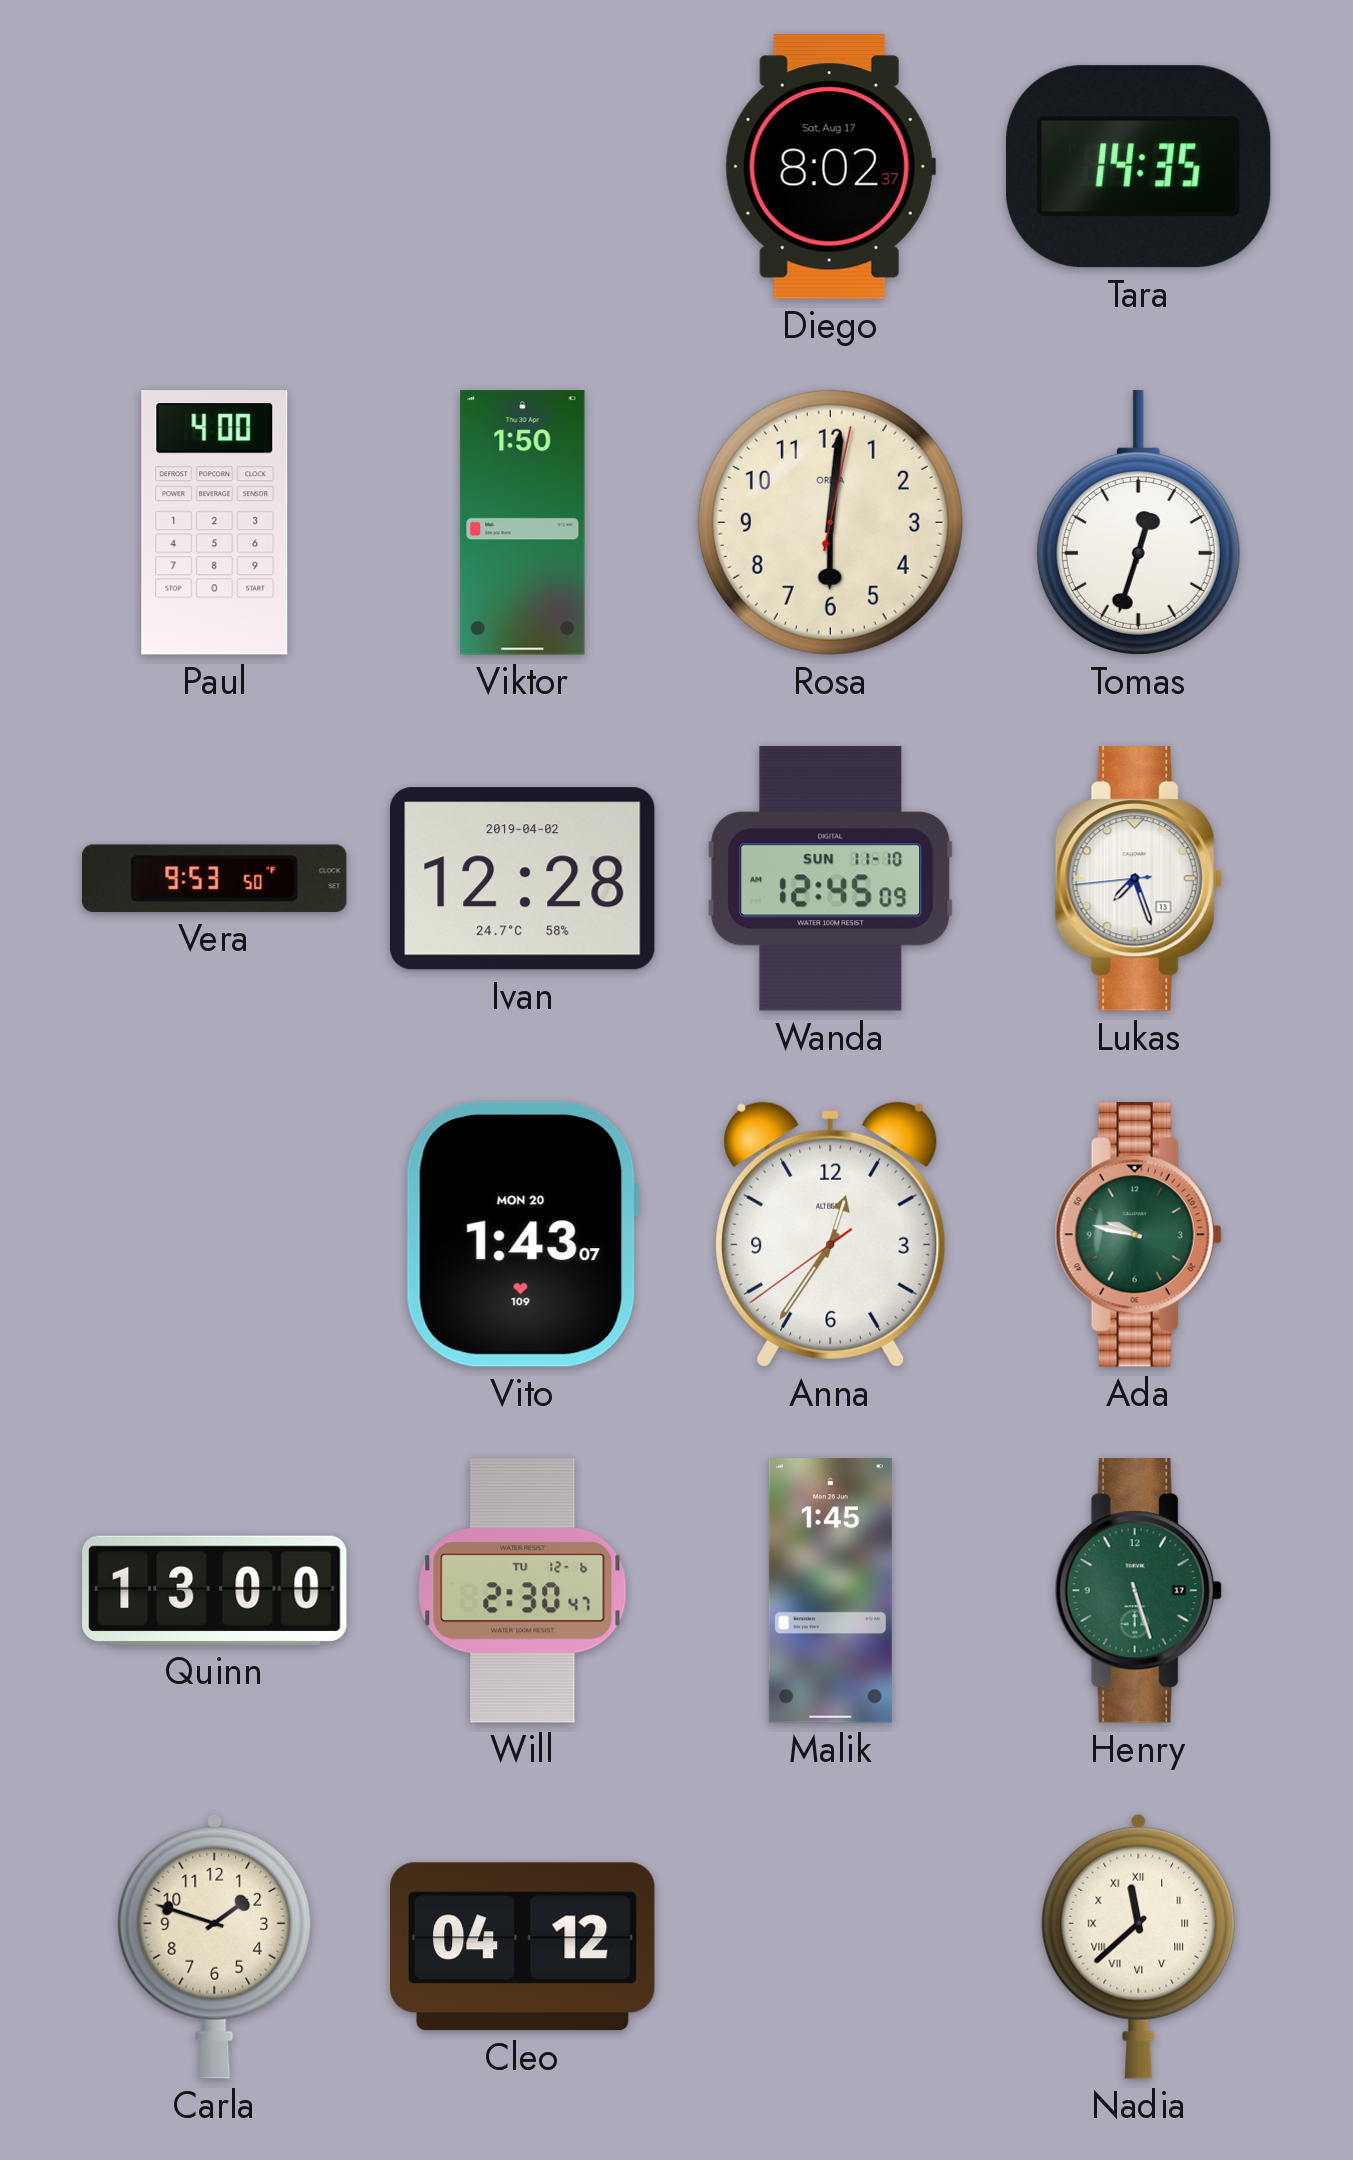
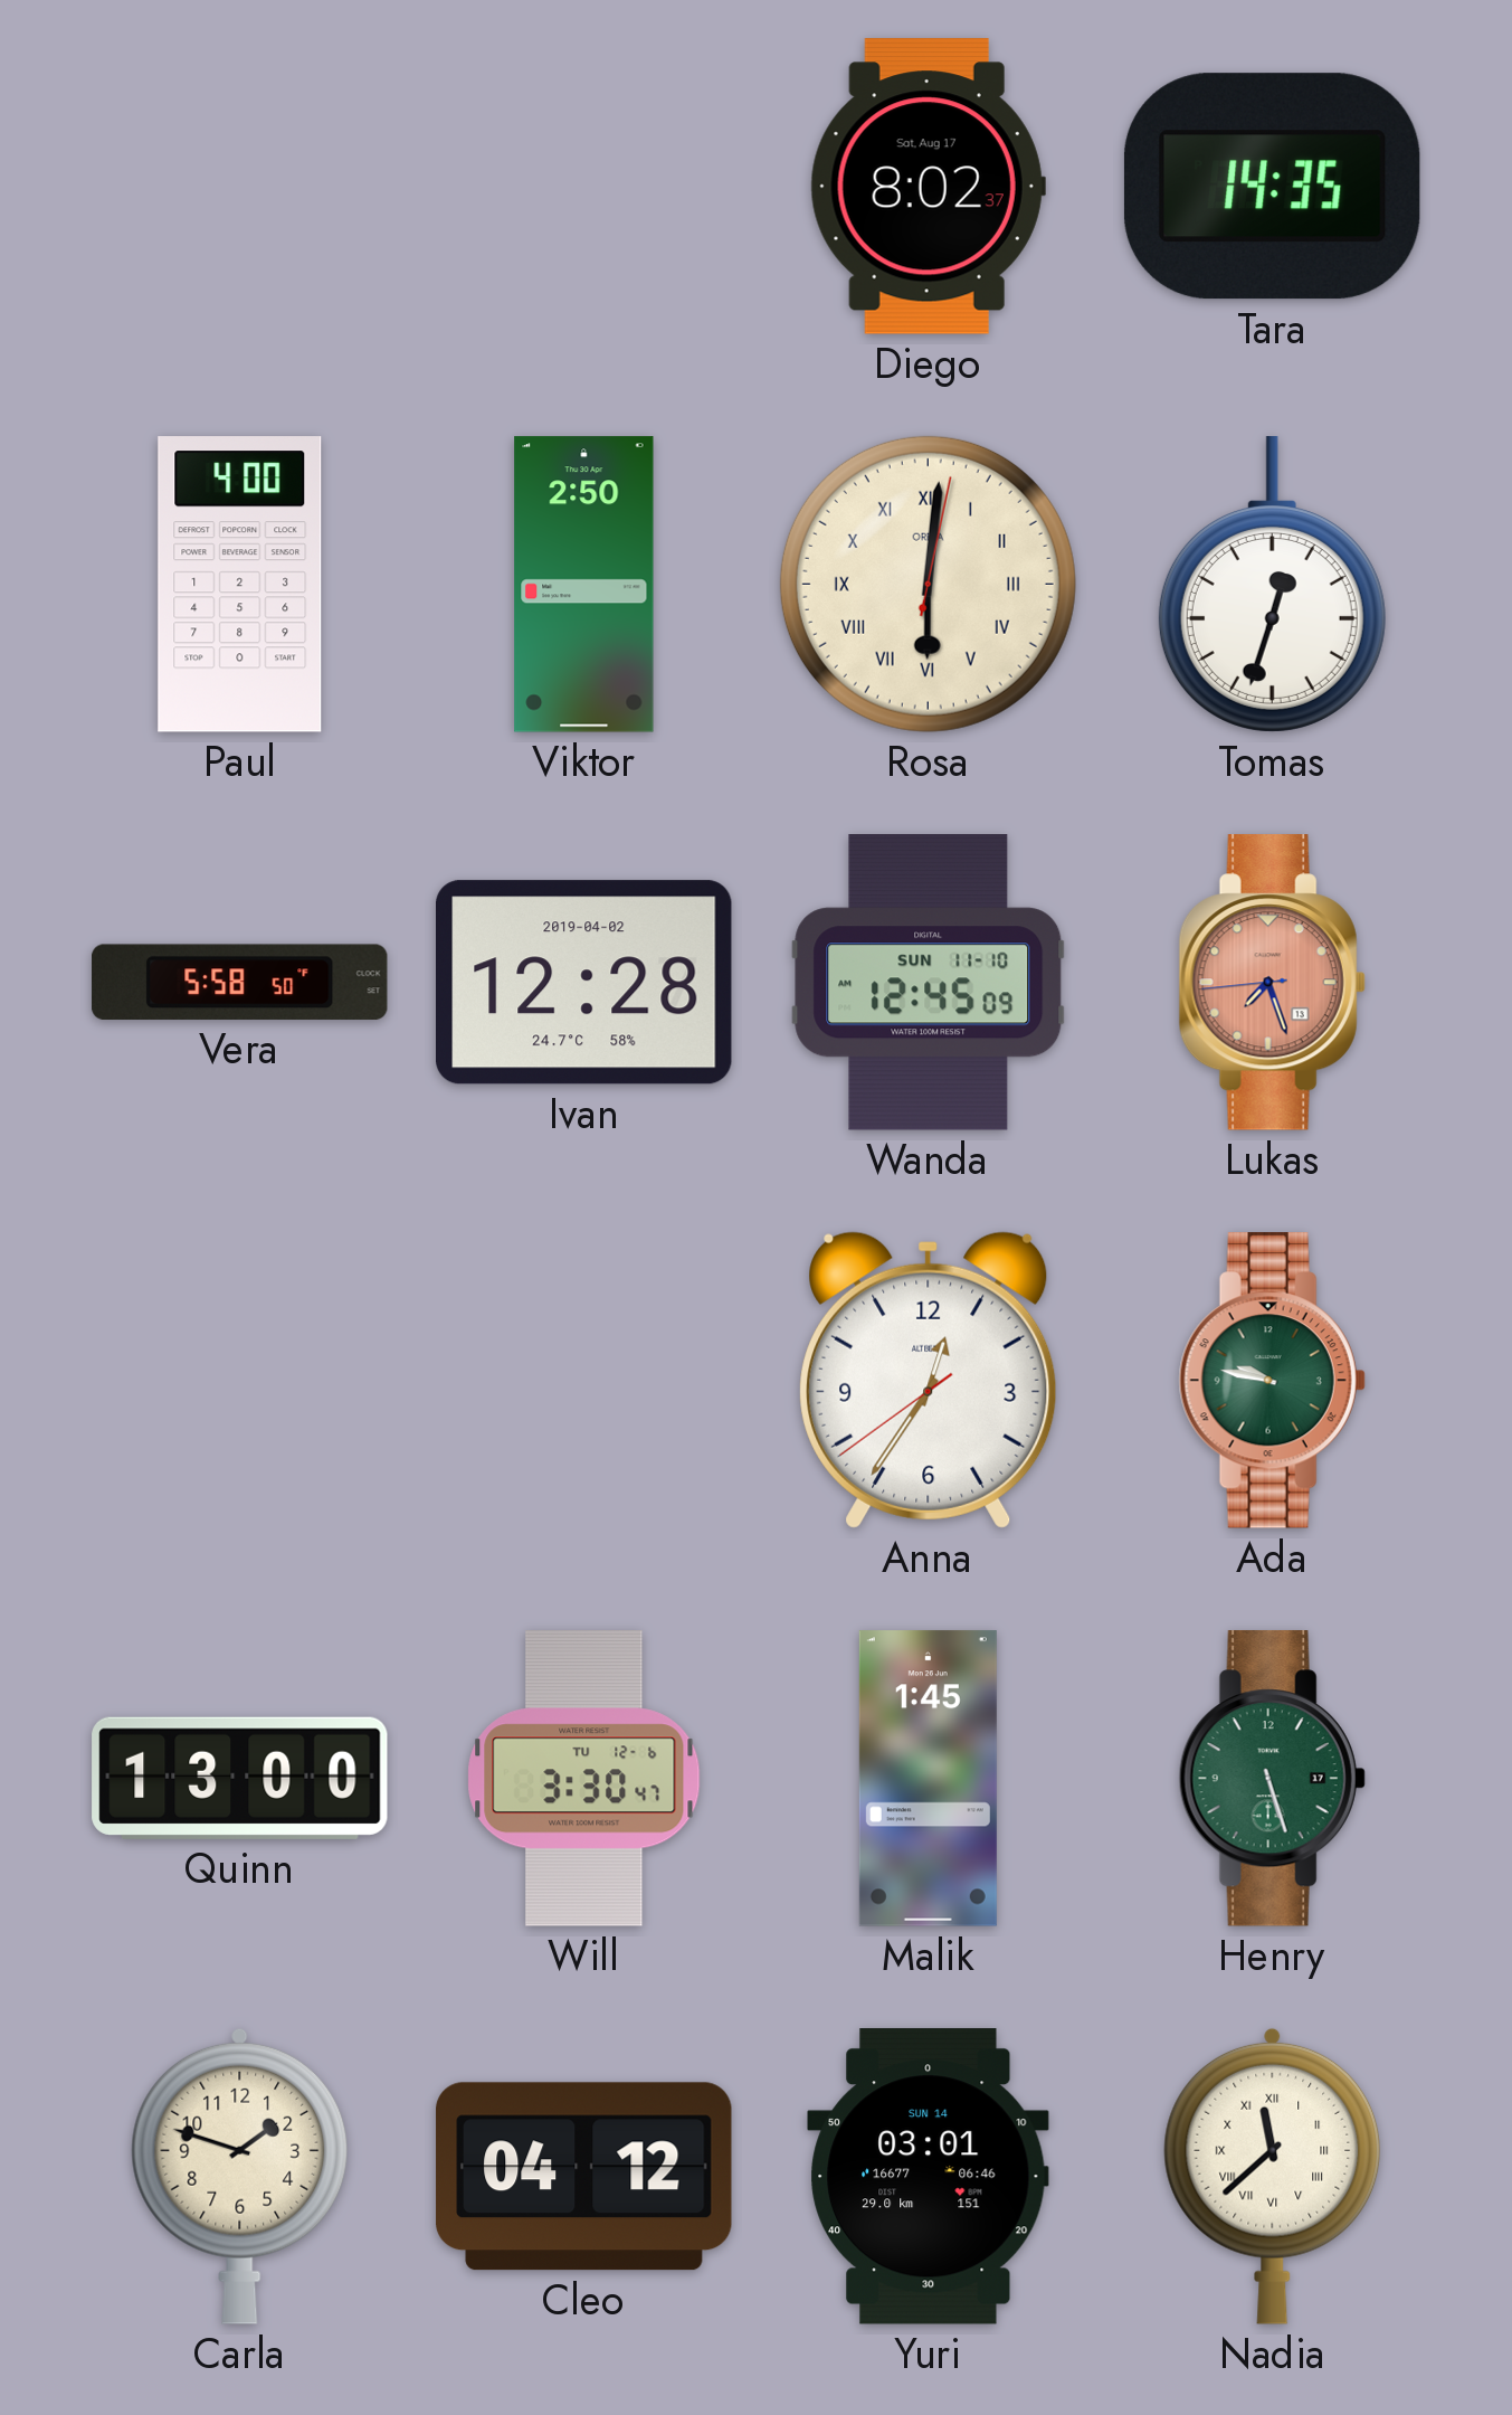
Viktor: 1:50 -> 2:50 (584, 585)
Rosa numerals: Arabic -> Roman (928, 584)
Vera: 9:53 -> 5:58 (240, 982)
Lukas dial: white -> salmon (1272, 983)
Vito: 1:43 -> none (522, 1234)
Will: 2:30 -> 3:30 (584, 1779)
Yuri: none -> 03:01 (929, 2177)
